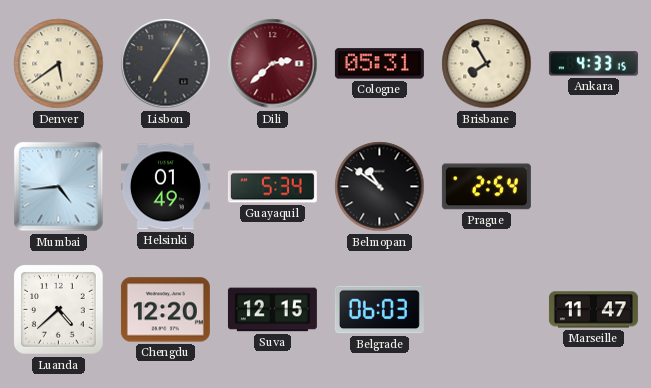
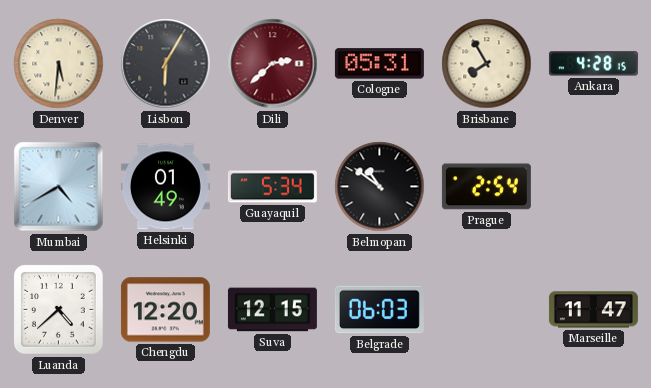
Denver: 5:39 -> 5:31 (59, 64)
Lisbon: 7:05 -> 6:05 (166, 64)
Ankara: 4:33 -> 4:28 (593, 64)
Mumbai: 4:44 -> 4:40 (59, 187)
